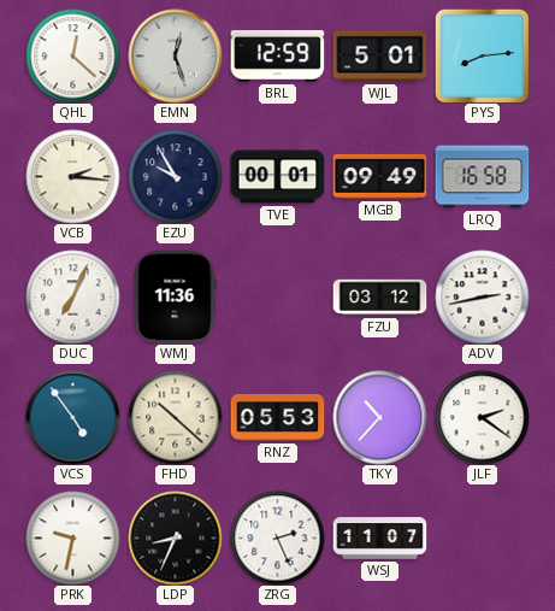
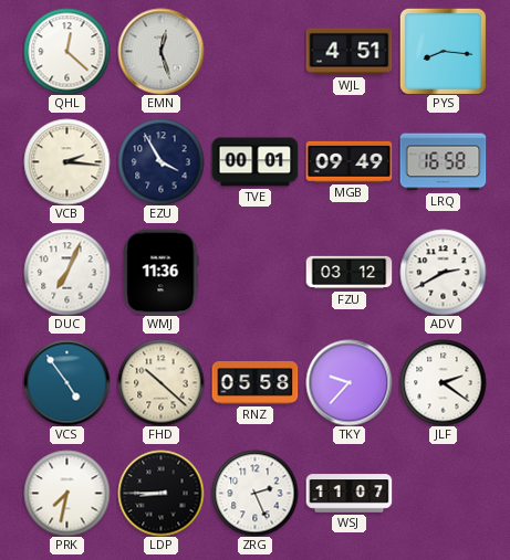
BRL: 12:59 -> none (277, 57)
WJL: 5:01 -> 4:51 (348, 52)
PYS: 8:14 -> 8:16 (443, 51)
EZU: 9:55 -> 3:55 (160, 161)
ADV: 2:43 -> 2:40 (443, 272)
RNZ: 05:53 -> 05:58 (254, 383)
TKY: 10:37 -> 9:37 (348, 382)
PRK: 9:32 -> 7:32 (66, 493)
LDP: 8:34 -> 8:45 (160, 493)
